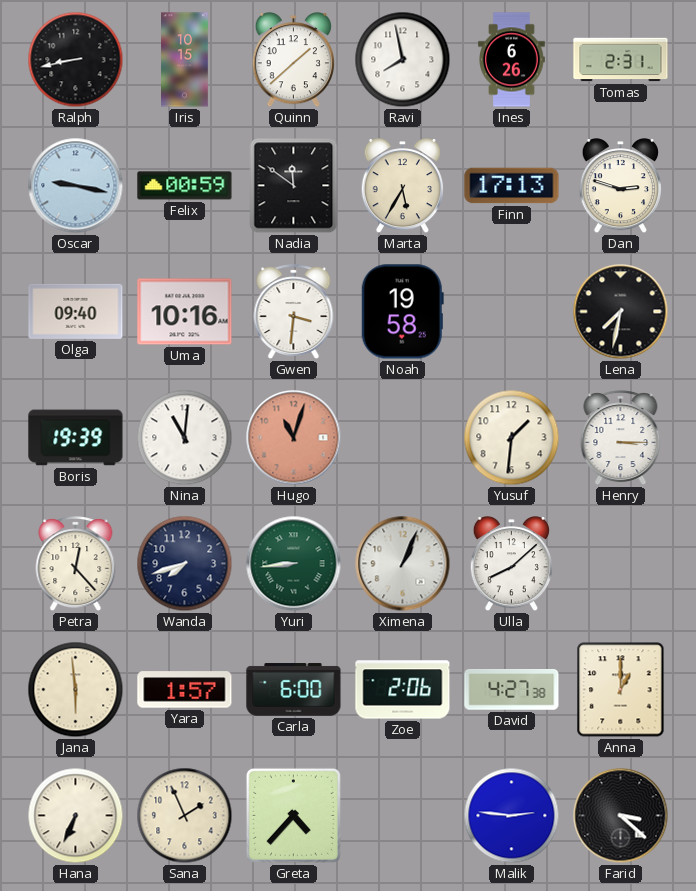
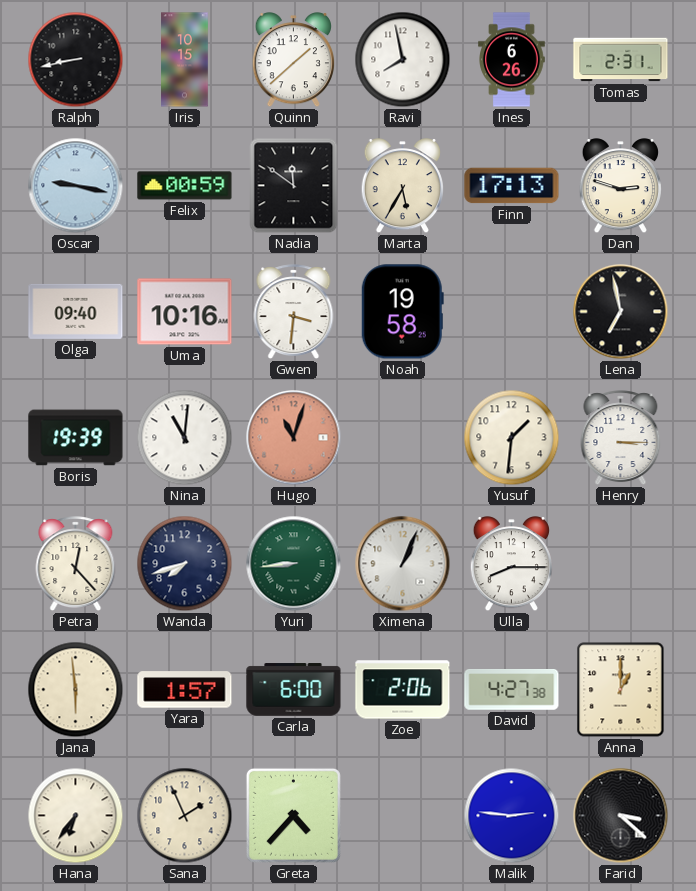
Lena: 7:32 -> 6:58 (621, 312)
Ulla: 8:08 -> 8:15 (511, 564)
Hana: 6:34 -> 6:36 (76, 816)
